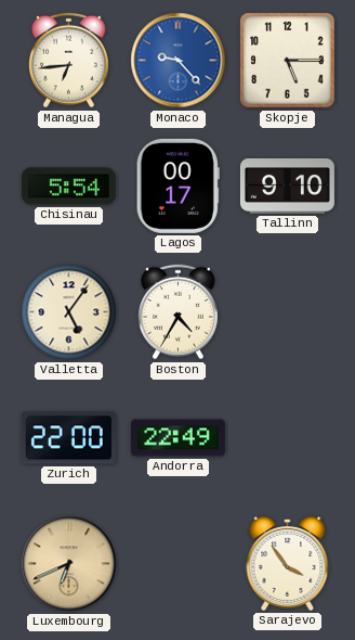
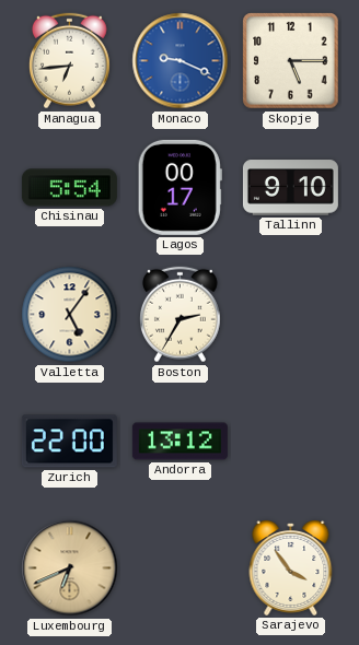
Monaco: 9:23 -> 9:19 (181, 61)
Boston: 4:35 -> 2:35 (179, 315)
Andorra: 22:49 -> 13:12 (179, 442)
